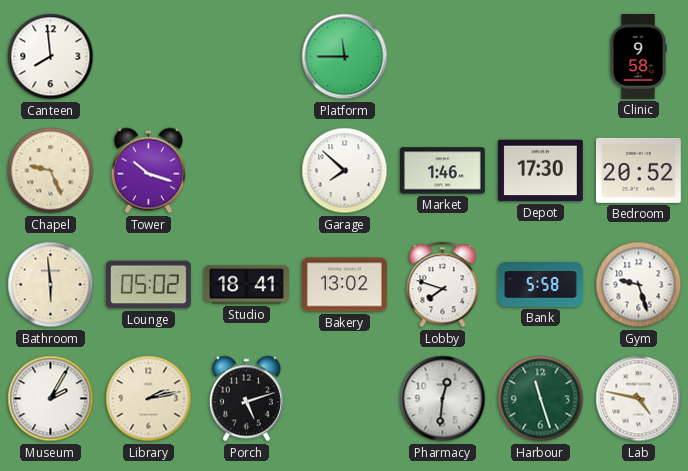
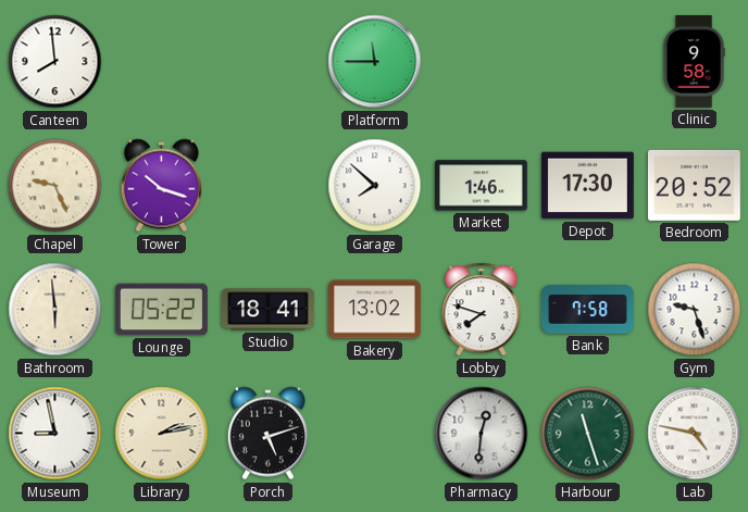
Lounge: 05:02 -> 05:22 (161, 310)
Bank: 5:58 -> 7:58 (587, 310)
Museum: 2:05 -> 8:58 (55, 434)
